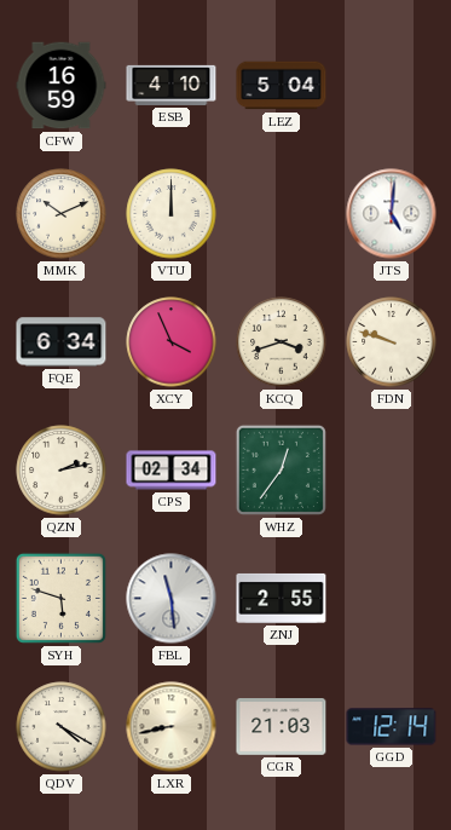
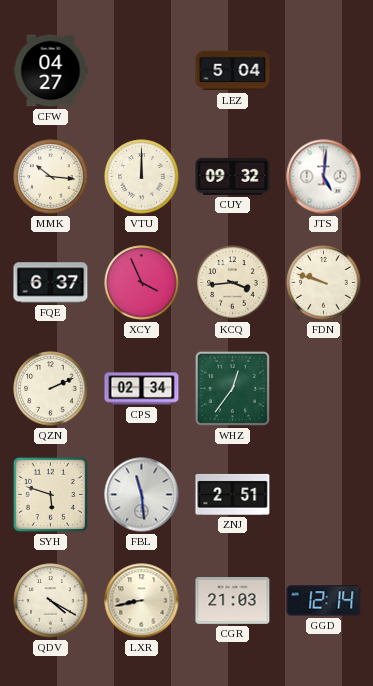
CFW: 16:59 -> 04:27 (51, 71)
ESB: 4:10 -> none (172, 85)
MMK: 10:11 -> 10:16 (51, 177)
CUY: none -> 09:32 (233, 176)
FQE: 6:34 -> 6:37 (51, 283)
KCQ: 3:42 -> 3:44 (233, 283)
QZN: 2:13 -> 2:11 (51, 389)
ZNJ: 2:55 -> 2:51 (233, 494)
